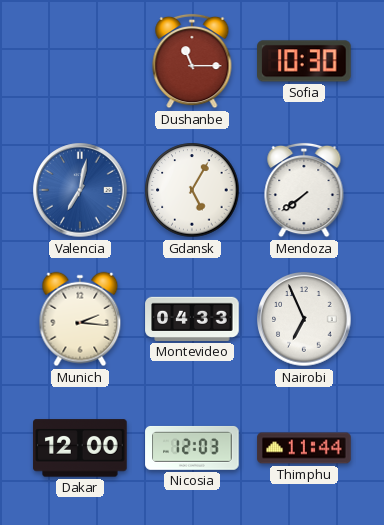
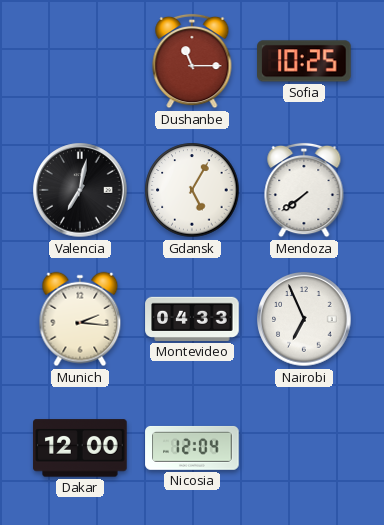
Sofia: 10:30 -> 10:25 (304, 61)
Valencia dial: blue -> black (80, 190)
Nicosia: 12:03 -> 12:04 (192, 448)
Thimphu: 11:44 -> none (304, 448)
